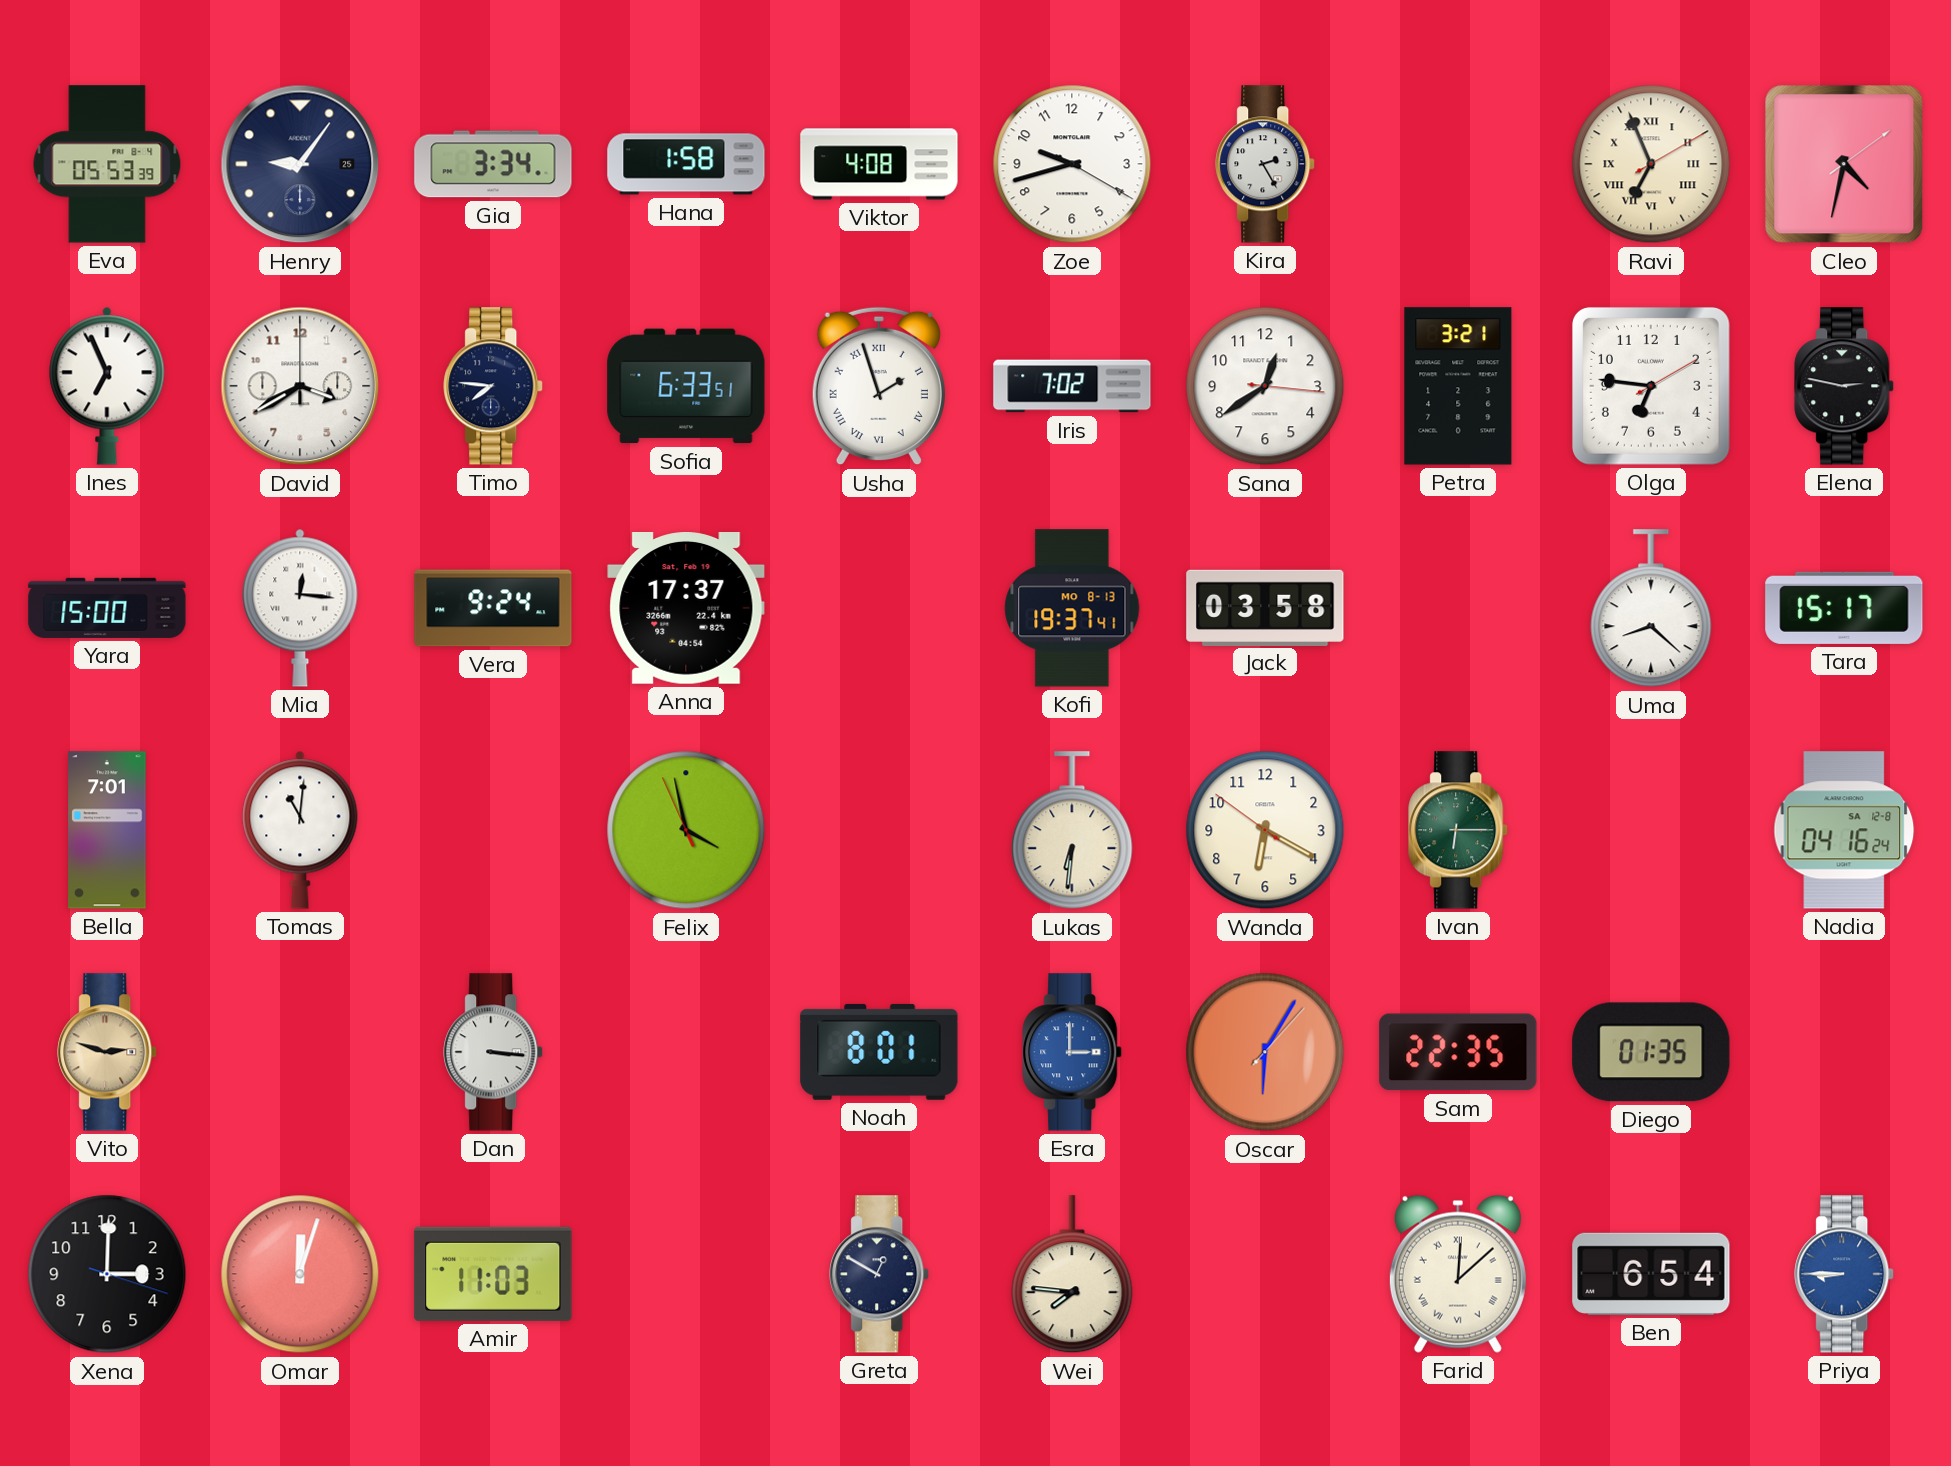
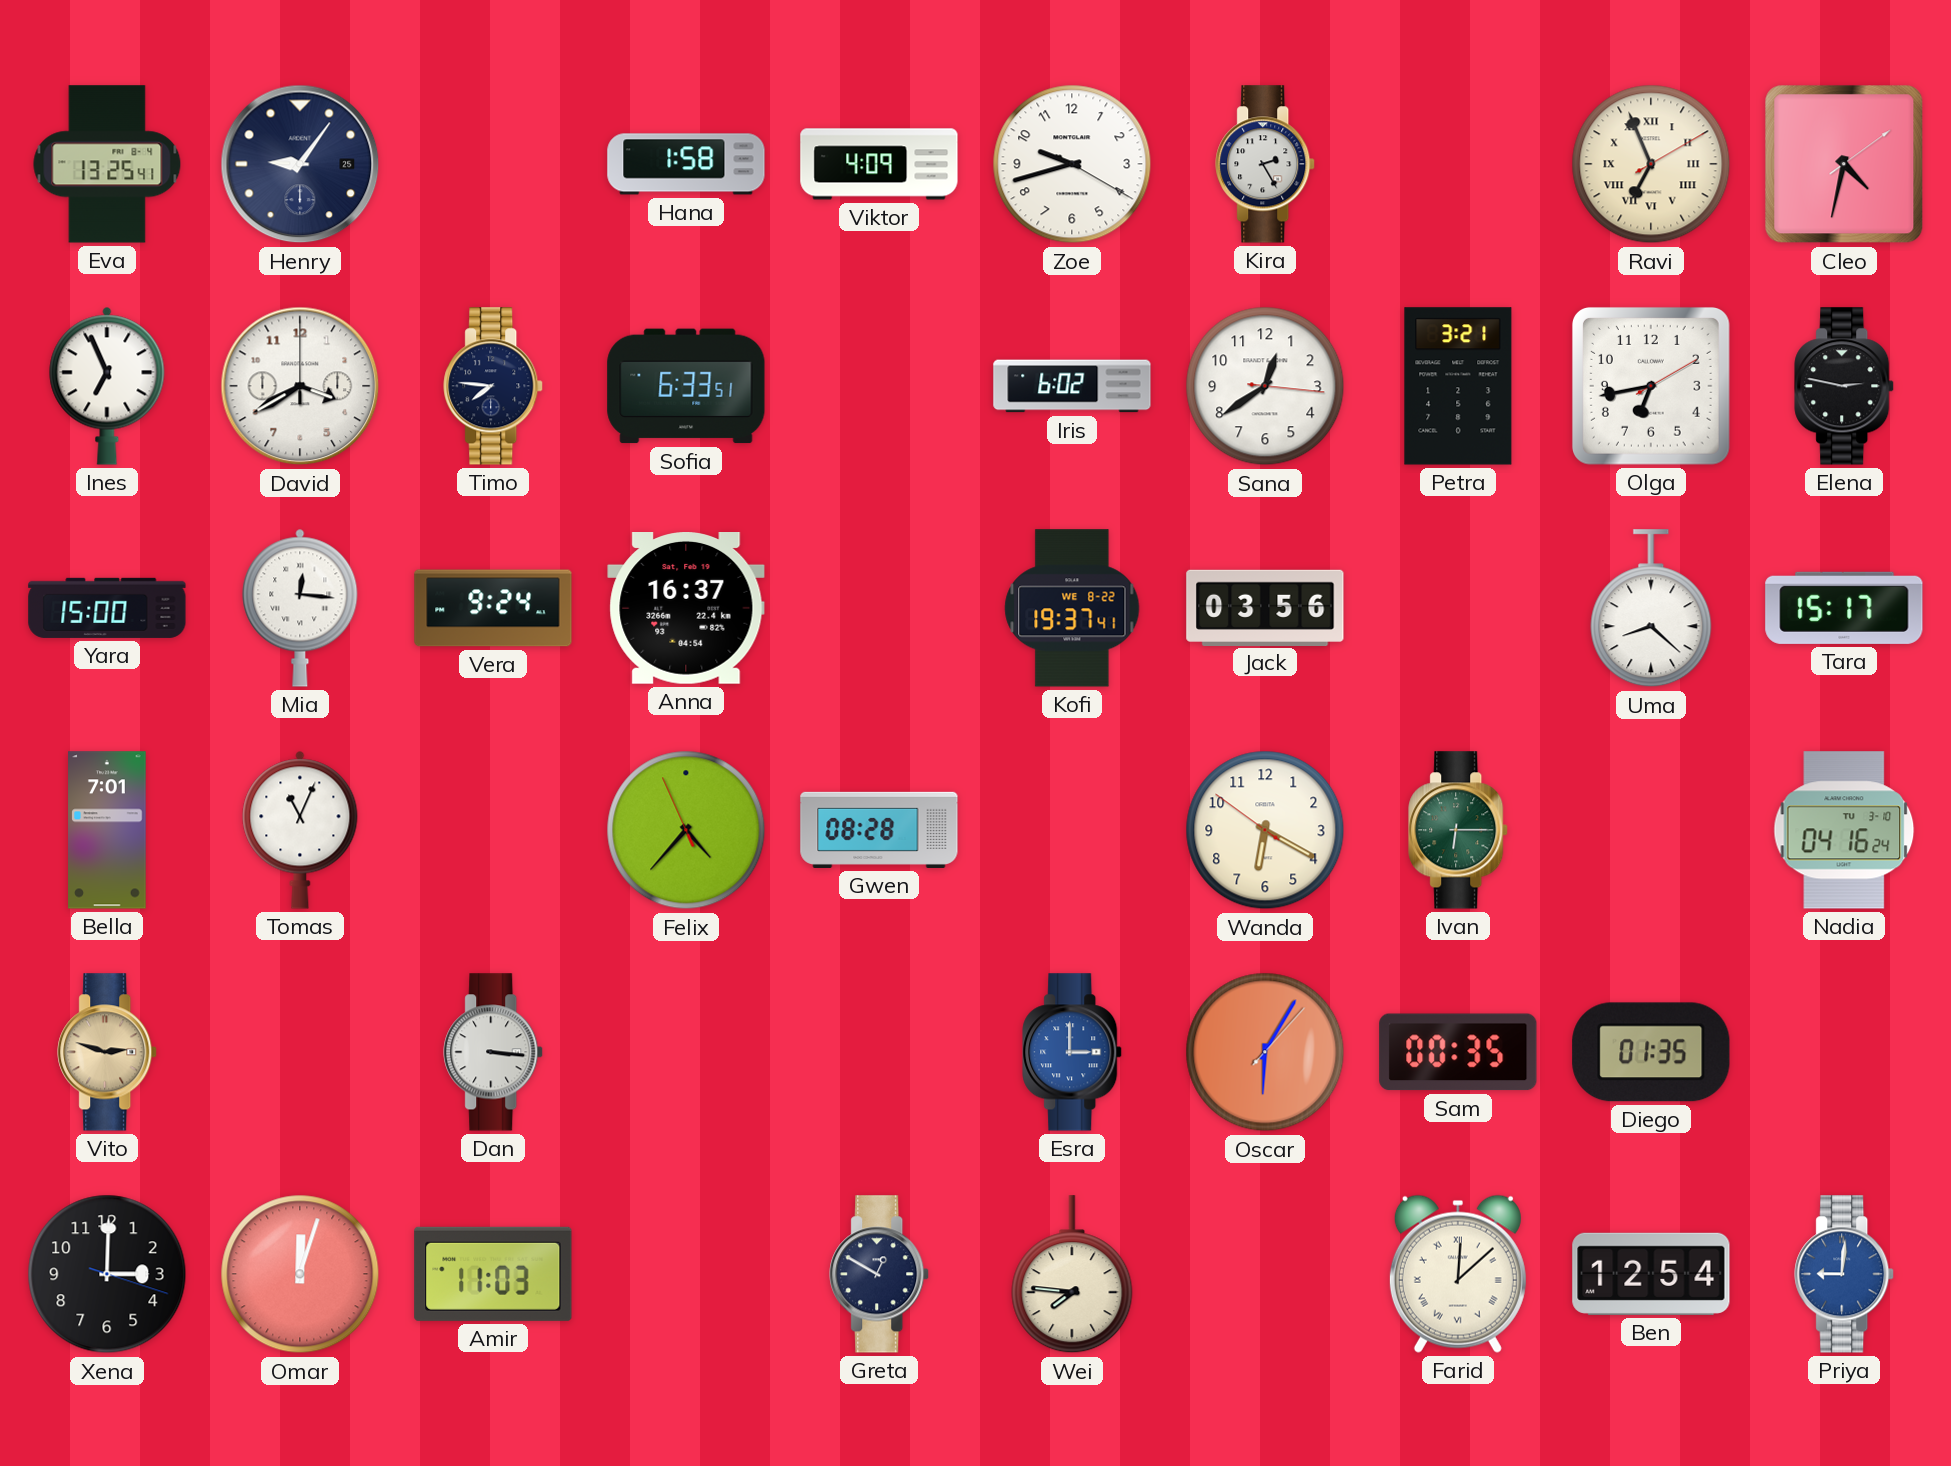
Eva: 05:53 -> 13:25 (107, 164)
Gia: 3:34 -> none (493, 164)
Viktor: 4:08 -> 4:09 (879, 164)
Usha: 1:57 -> none (879, 386)
Iris: 7:02 -> 6:02 (1072, 386)
Olga: 6:46 -> 6:43 (1651, 386)
Anna: 17:37 -> 16:37 (686, 609)
Kofi date: MO 8-13 -> WE 8-22 (1072, 608)
Jack: 03:58 -> 03:56 (1265, 607)
Tomas: 11:01 -> 11:04 (300, 830)
Felix: 3:57 -> 4:36 (686, 830)
Gwen: none -> 08:28 (879, 830)
Lukas: 6:31 -> none (1072, 831)
Nadia date: SA 12-8 -> TU 3-10 (1844, 830)
Noah: 8:01 -> none (879, 1052)
Sam: 22:35 -> 00:35 (1458, 1052)
Ben: 6:54 -> 12:54 (1651, 1274)
Priya: 8:45 -> 9:01 (1845, 1274)
